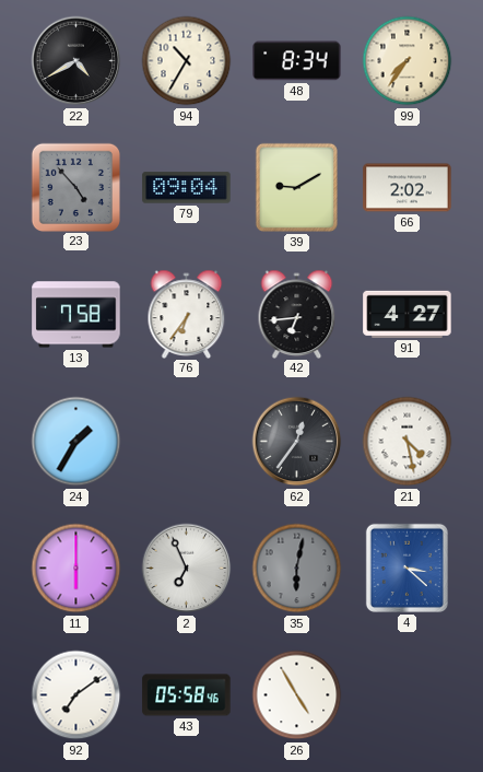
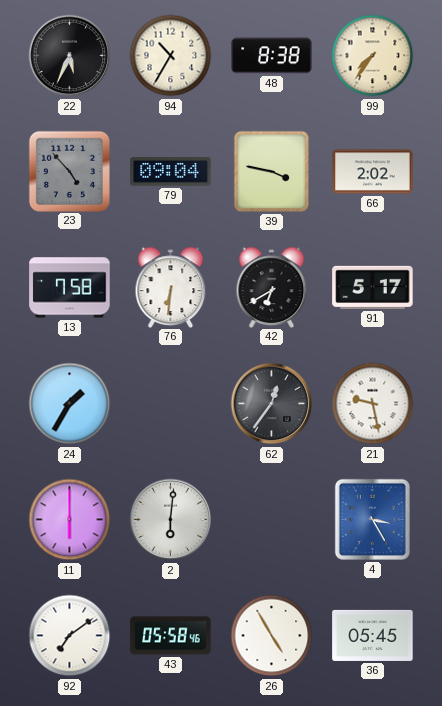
22: 4:40 -> 5:34 (70, 56)
48: 8:34 -> 8:38 (272, 56)
39: 9:10 -> 3:47 (271, 171)
76: 6:36 -> 6:31 (171, 287)
42: 6:44 -> 6:40 (272, 287)
91: 4:27 -> 5:17 (373, 287)
21: 4:28 -> 9:28 (373, 404)
2: 6:56 -> 6:01 (171, 520)
35: 6:02 -> none (297, 569)
4: 3:22 -> 3:25 (372, 519)
36: none -> 05:45 (373, 635)
